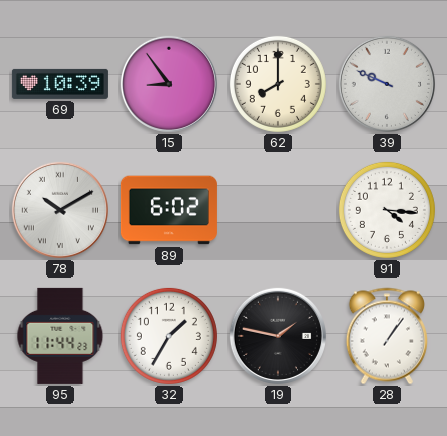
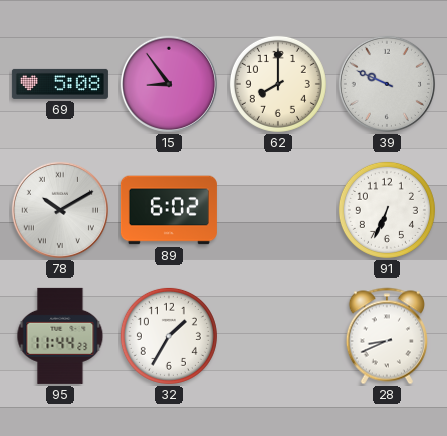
69: 10:39 -> 5:08 (60, 84)
91: 4:16 -> 6:34 (387, 210)
19: 1:47 -> none (278, 336)
28: 1:06 -> 8:41 (387, 336)
